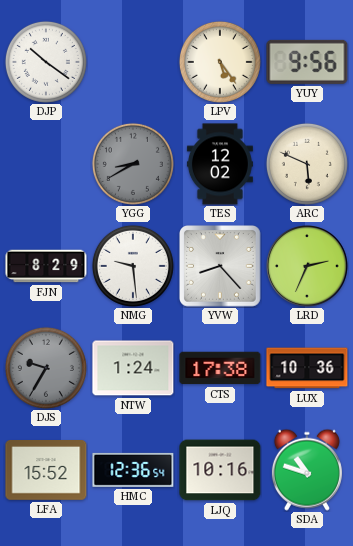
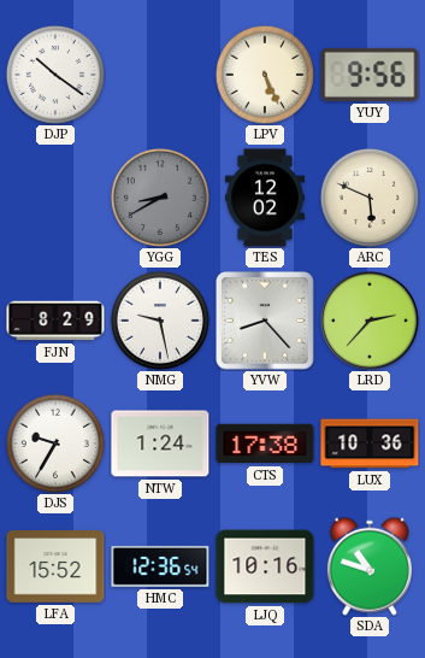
LPV: 5:24 -> 5:26 (265, 75)
NMG: 9:29 -> 9:28 (160, 321)
LRD: 2:34 -> 2:37 (371, 322)
DJS dial: grey -> white (55, 443)
